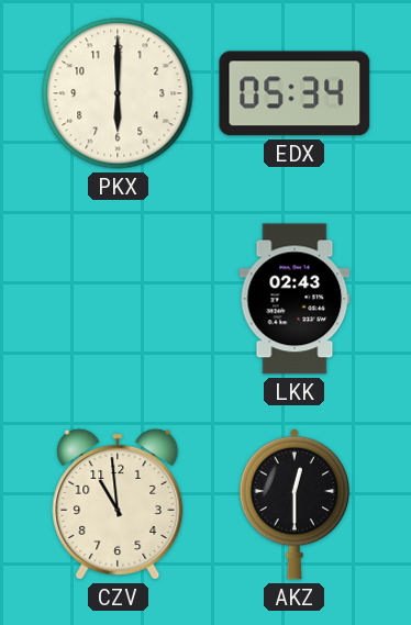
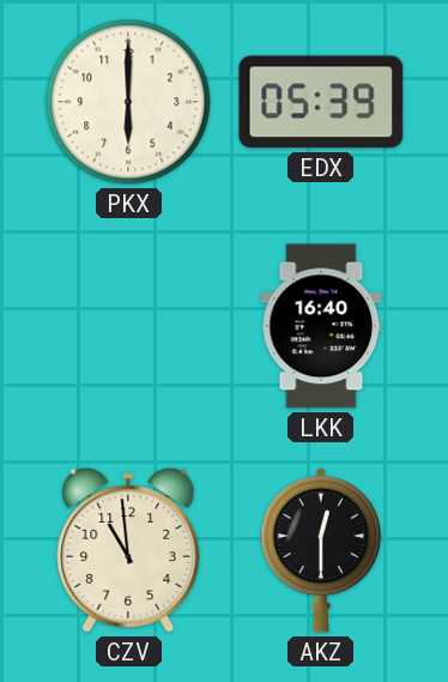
EDX: 05:34 -> 05:39 (321, 102)
LKK: 02:43 -> 16:40 (321, 326)
